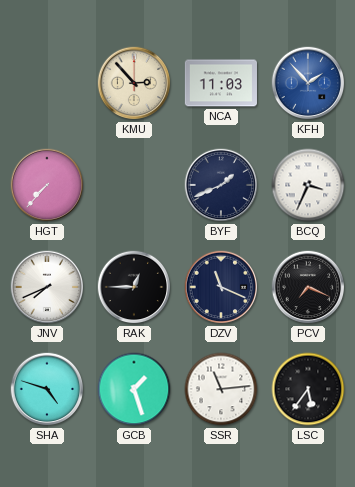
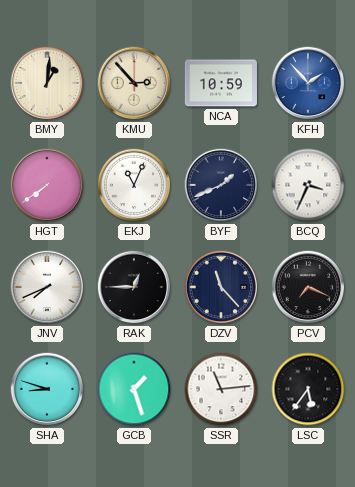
BMY: none -> 1:01 (47, 83)
NCA: 11:03 -> 10:59 (221, 83)
HGT: 7:37 -> 7:39 (47, 185)
EKJ: none -> 11:04 (134, 185)
DZV: 11:19 -> 11:23 (221, 287)
SHA: 4:48 -> 8:48 (47, 389)
